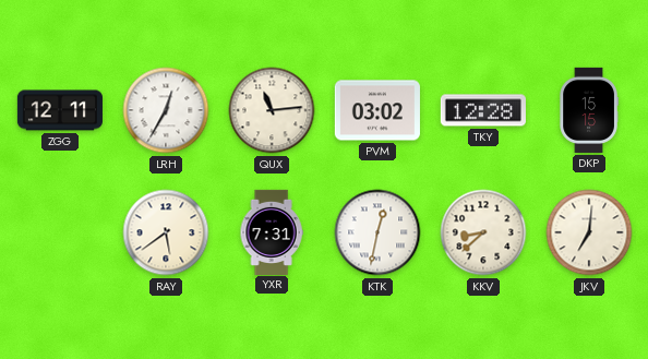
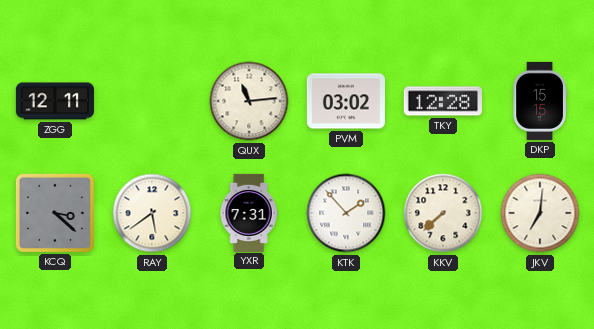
LRH: 12:35 -> none (166, 110)
KCQ: none -> 3:22 (55, 213)
KTK: 12:32 -> 1:53 (346, 213)
KKV: 8:38 -> 7:38 (443, 213)
